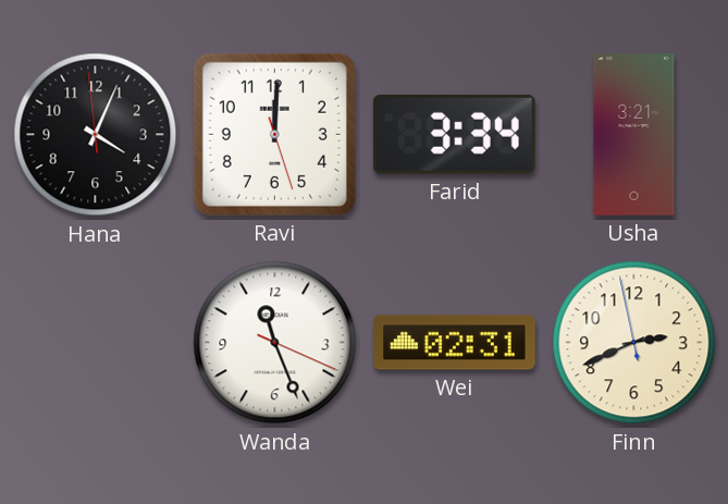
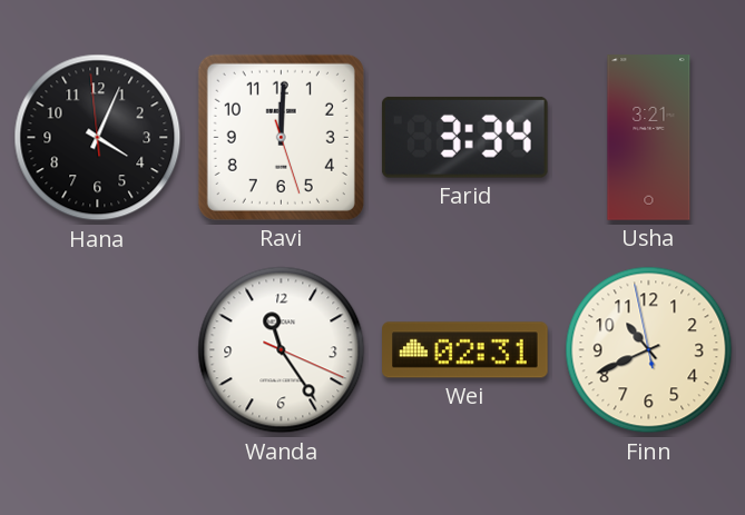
Wanda: 11:26 -> 11:24 (282, 350)
Finn: 2:40 -> 10:40 (649, 350)
